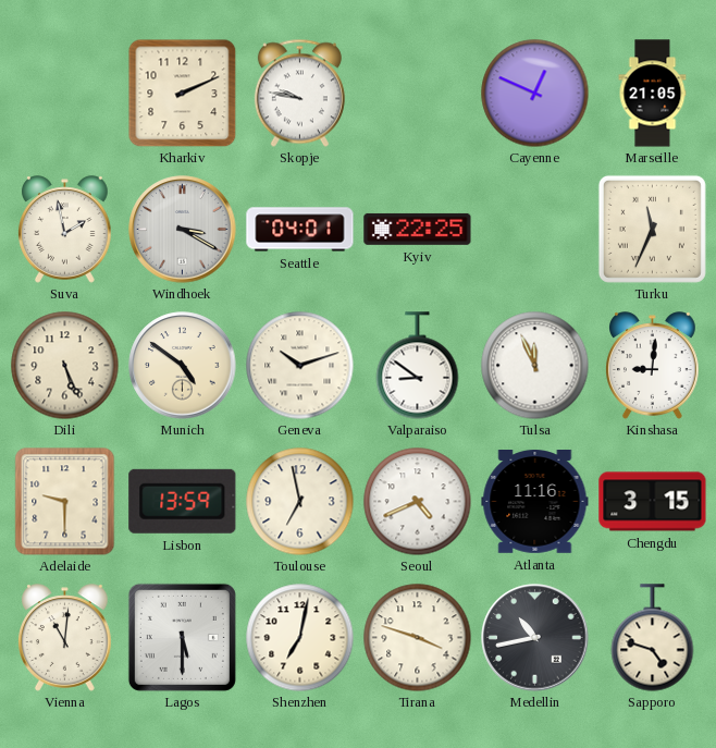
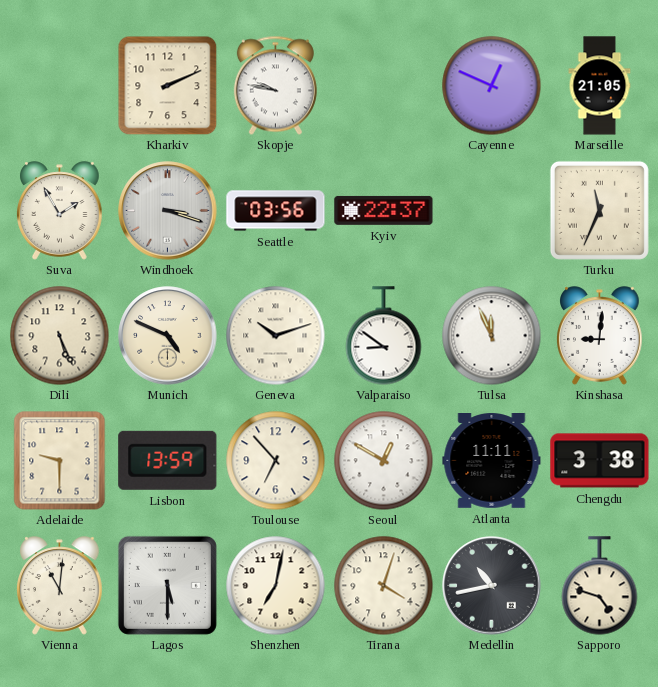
Suva: 1:58 -> 1:55 (60, 211)
Windhoek: 3:20 -> 3:18 (168, 211)
Seattle: 04:01 -> 03:56 (276, 211)
Kyiv: 22:25 -> 22:37 (384, 210)
Munich: 4:51 -> 4:49 (168, 336)
Toulouse: 6:58 -> 6:53 (276, 461)
Seoul: 4:41 -> 12:50 (384, 461)
Atlanta: 11:16 -> 11:11 (492, 461)
Chengdu: 3:15 -> 3:38 (600, 461)
Tirana: 3:48 -> 4:03 (384, 586)
